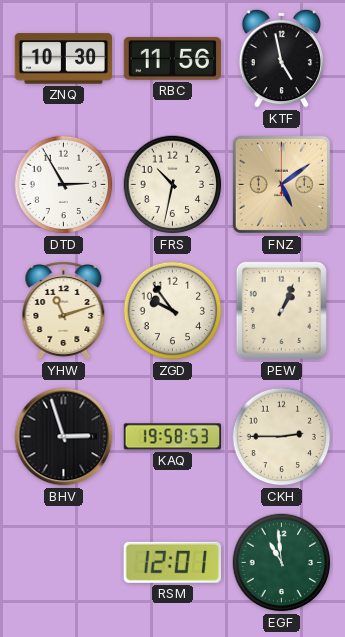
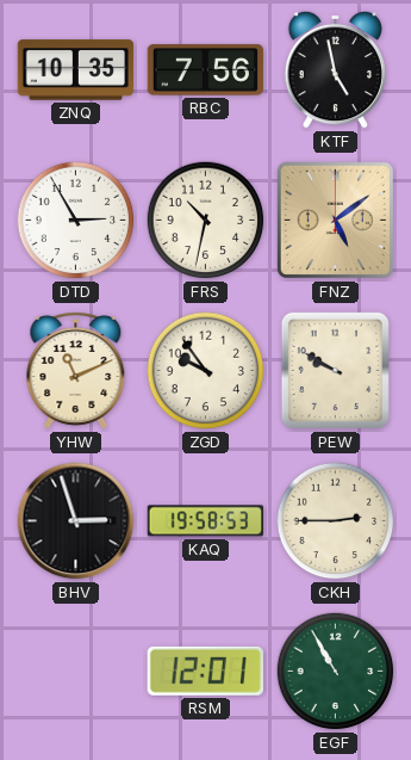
ZNQ: 10:30 -> 10:35 (76, 70)
RBC: 11:56 -> 7:56 (206, 70)
YHW: 11:12 -> 11:11 (76, 371)
PEW: 1:04 -> 9:50 (335, 370)
EGF: 10:59 -> 10:55 (336, 672)
